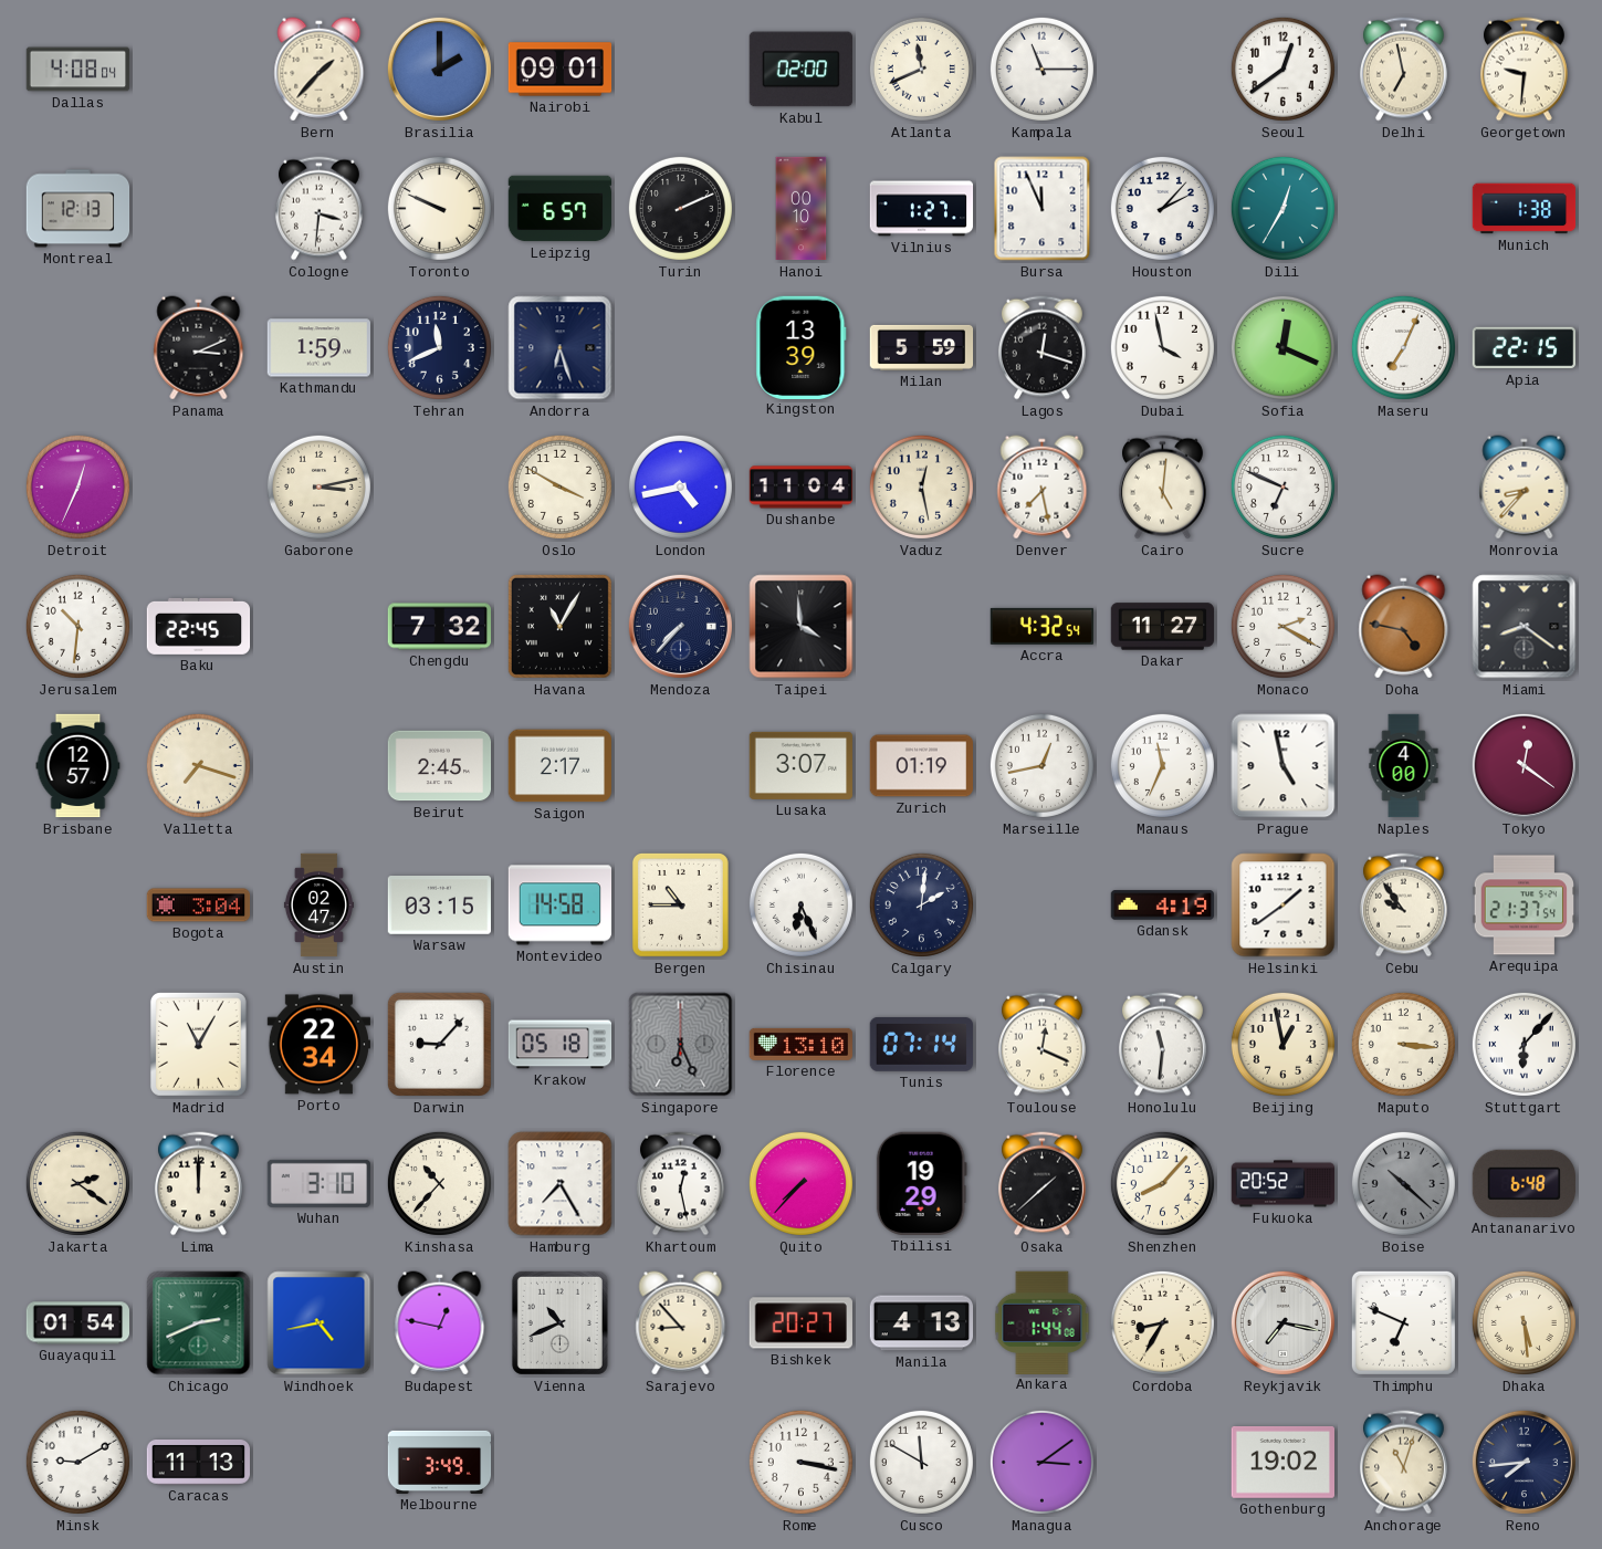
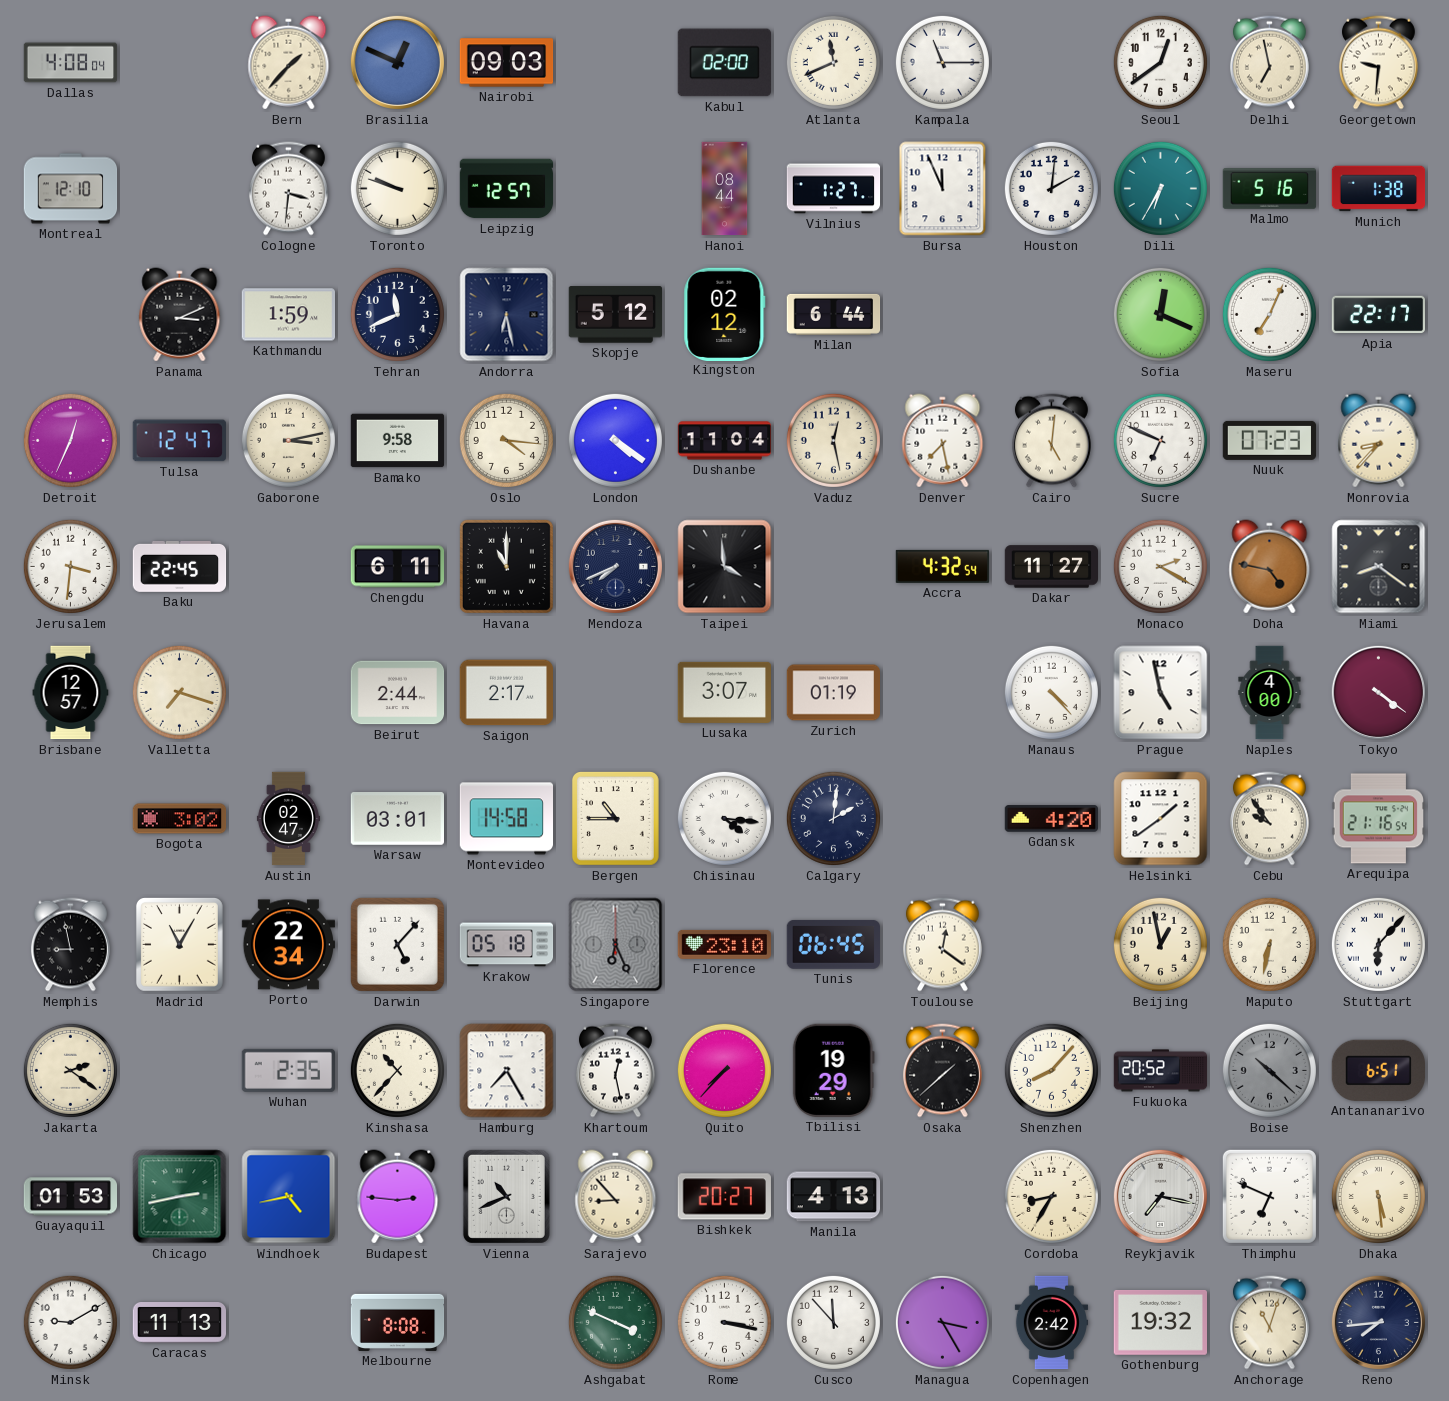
Brasilia: 2:00 -> 12:49 (397, 62)
Nairobi: 09:01 -> 09:03 (507, 63)
Montreal: 12:13 -> 12:10 (71, 189)
Toronto: 9:49 -> 9:48 (397, 188)
Leipzig: 6:57 -> 12:57 (507, 189)
Turin: 2:11 -> none (680, 208)
Hanoi: 00:10 -> 08:44 (725, 189)
Houston: 2:07 -> 2:01 (1051, 188)
Dili: 12:35 -> 6:35 (1160, 188)
Malmo: none -> 5:16 (1269, 189)
Andorra: 6:27 -> 6:28 (507, 315)
Skopje: none -> 5:12 (615, 315)
Kingston: 13:39 -> 02:12 (725, 314)
Milan: 5:59 -> 6:44 (834, 314)
Lagos: 12:18 -> none (1041, 348)
Dubai: 3:58 -> none (1162, 347)
Apia: 22:15 -> 22:17 (1379, 315)
Tulsa: none -> 12:47 (179, 441)
Bamako: none -> 9:58 (398, 441)
Oslo: 3:50 -> 4:16 (506, 440)
London: 4:43 -> 4:21 (615, 440)
Nuuk: none -> 07:23 (1270, 440)
Jerusalem: 10:31 -> 3:31 (70, 566)
Chengdu: 7:32 -> 6:11 (398, 567)
Havana: 11:05 -> 11:00 (506, 566)
Mendoza: 7:37 -> 7:41 (615, 566)
Beirut: 2:45 -> 2:44 (398, 693)
Marseille: 12:43 -> none (1041, 765)
Manaus: 11:34 -> 4:23 (1051, 692)
Tokyo: 12:21 -> 4:21 (1378, 692)
Bogota: 3:04 -> 3:02 (180, 819)
Warsaw: 03:15 -> 03:01 (397, 819)
Chisinau: 6:26 -> 4:16 (724, 818)
Gdansk: 4:19 -> 4:20 (1052, 819)
Arequipa: 21:37 -> 21:16 (1378, 819)
Memphis: none -> 8:58 (70, 945)
Darwin: 9:07 -> 5:07 (397, 944)
Florence: 13:10 -> 23:10 (724, 944)
Tunis: 07:14 -> 06:45 (833, 944)
Toulouse: 12:19 -> 12:21 (942, 945)
Honolulu: 11:31 -> none (1162, 1045)
Maputo: 3:16 -> 6:32 (1269, 944)
Lima: 12:00 -> none (198, 1184)
Wuhan: 3:10 -> 2:35 (288, 1070)
Antananarivo: 6:48 -> 6:51 (1378, 1070)
Guayaquil: 01:54 -> 01:53 (71, 1197)
Chicago: 2:41 -> 2:43 (180, 1197)
Budapest: 12:47 -> 2:46 (398, 1197)
Ankara: 1:44 -> none (1043, 1322)
Melbourne: 3:49 -> 8:08 (398, 1322)
Ashgabat: none -> 3:49 (615, 1322)
Cusco: 11:50 -> 11:53 (833, 1322)
Managua: 3:09 -> 3:25 (942, 1322)
Copenhagen: none -> 2:42 (1051, 1323)
Gothenburg: 19:02 -> 19:32 (1160, 1322)
